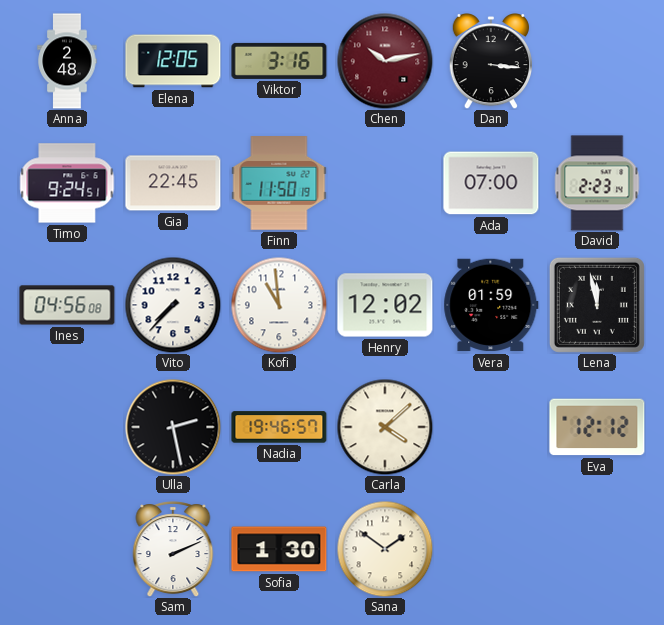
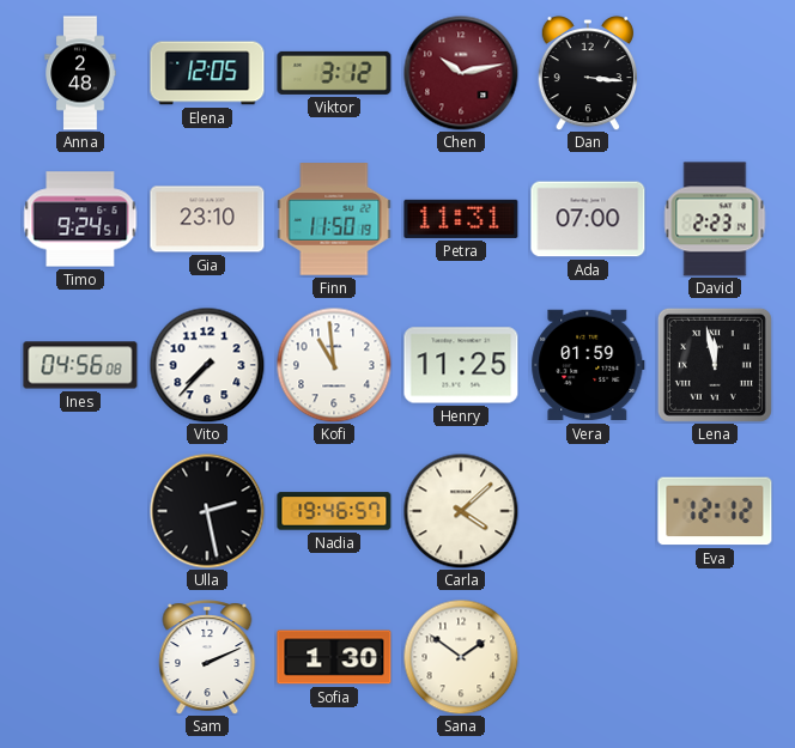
Viktor: 3:16 -> 3:12 (334, 73)
Gia: 22:45 -> 23:10 (207, 219)
Petra: none -> 11:31 (461, 219)
Henry: 12:02 -> 11:25 (461, 365)
